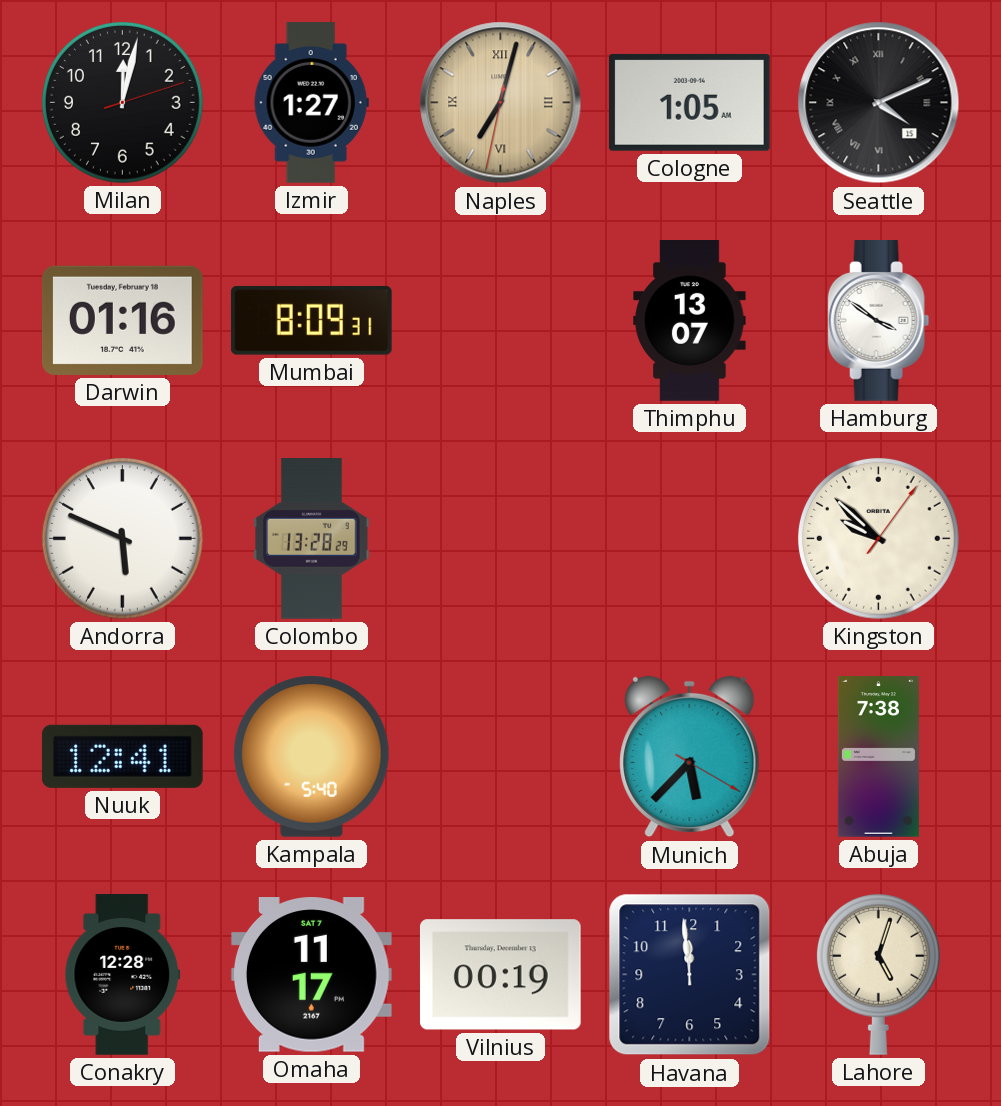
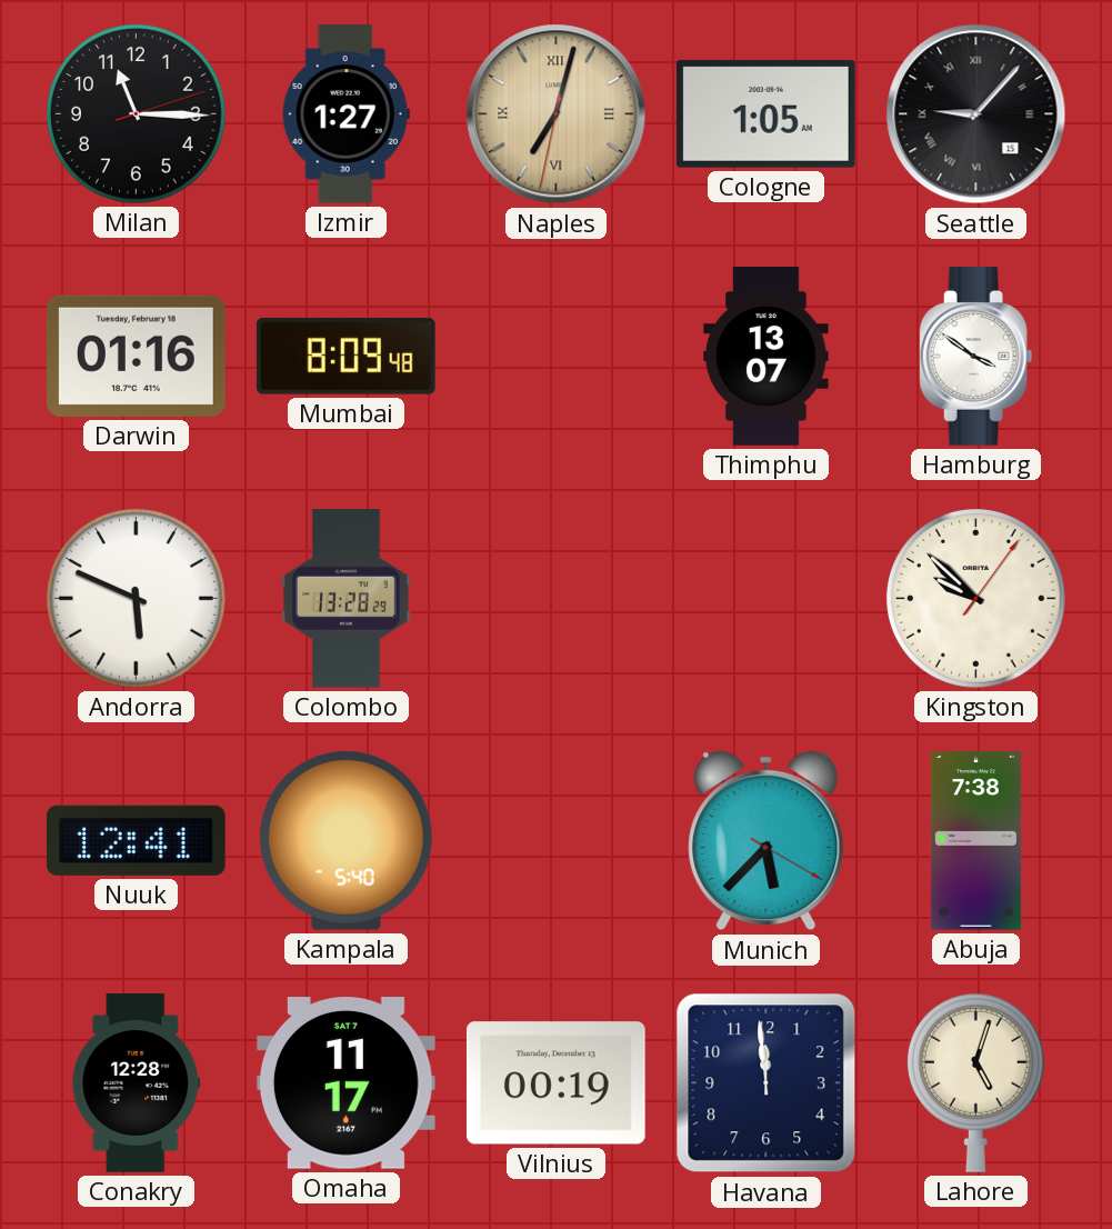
Milan: 12:02 -> 11:15 (137, 114)
Seattle: 4:11 -> 9:07 (976, 114)
Mumbai: 8:09:31 -> 8:09:48 (345, 356)
